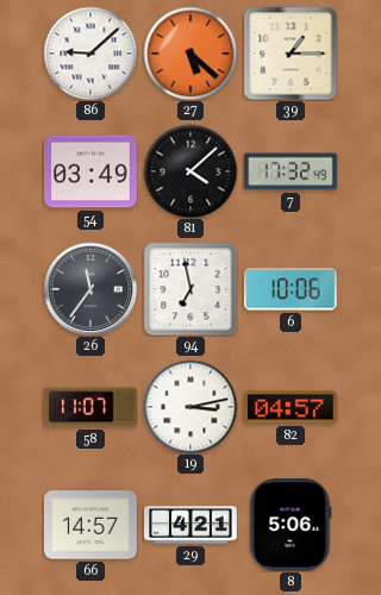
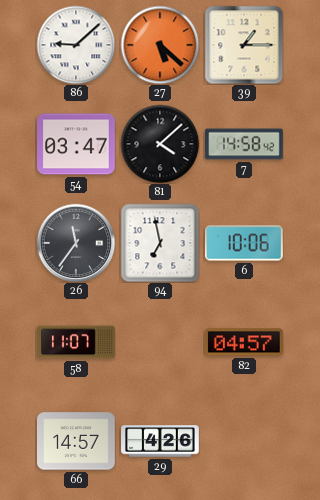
54: 03:49 -> 03:47 (77, 144)
7: 17:32 -> 14:58 (244, 144)
19: 3:13 -> none (190, 407)
29: 4:21 -> 4:26 (160, 441)
8: 5:06 -> none (291, 526)
